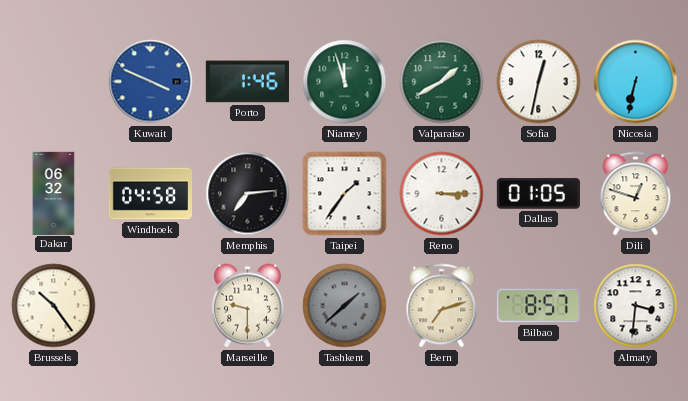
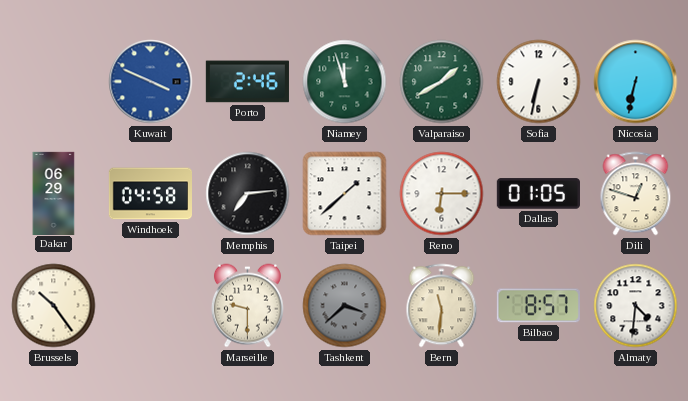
Porto: 1:46 -> 2:46 (247, 82)
Sofia: 12:32 -> 6:32 (539, 82)
Dakar: 06:32 -> 06:29 (54, 193)
Taipei: 1:36 -> 1:38 (345, 194)
Reno: 3:15 -> 6:15 (442, 194)
Tashkent: 1:38 -> 3:38 (345, 306)
Bern: 7:12 -> 11:31 (442, 306)
Almaty: 3:31 -> 4:31 (636, 306)
